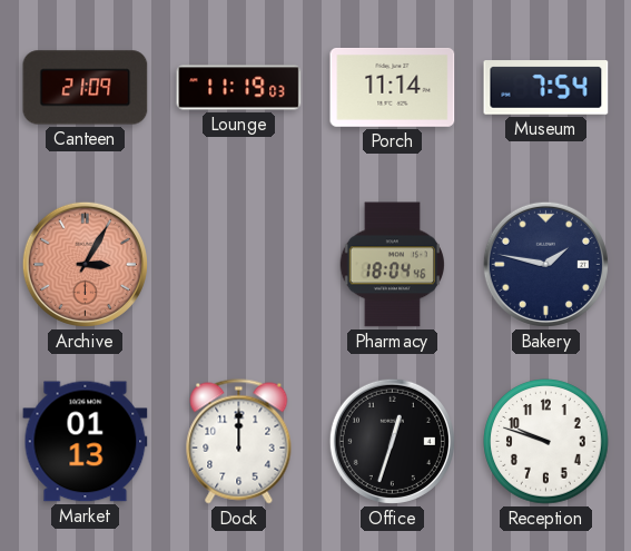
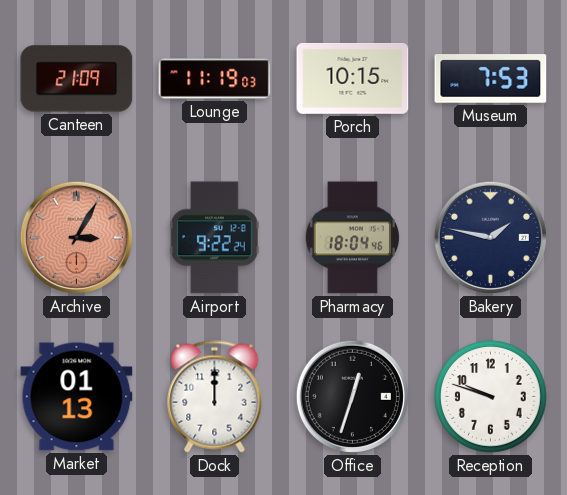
Porch: 11:14 -> 10:15 (353, 79)
Museum: 7:54 -> 7:53 (491, 79)
Airport: none -> 9:22 (215, 238)
